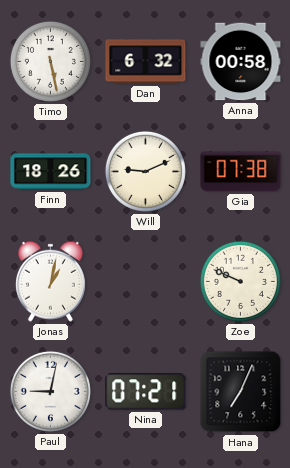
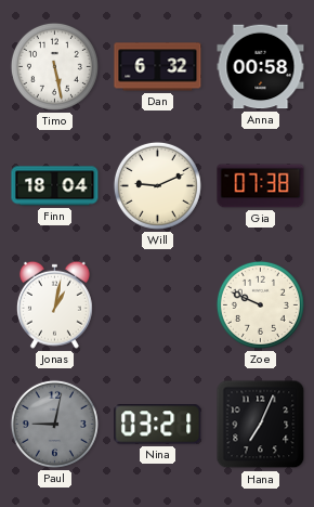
Finn: 18:26 -> 18:04 (55, 186)
Paul dial: white -> grey (54, 424)
Nina: 07:21 -> 03:21 (158, 425)
